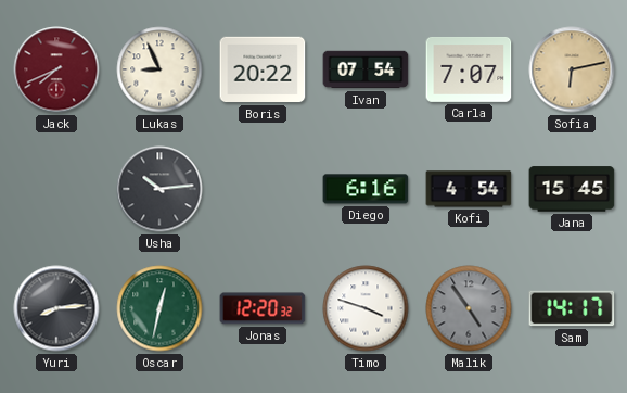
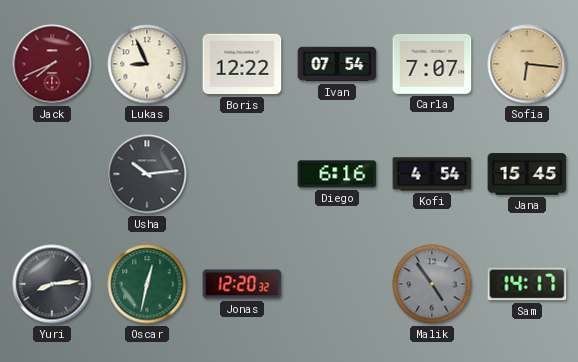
Boris: 20:22 -> 12:22 (242, 64)
Sofia: 6:13 -> 6:16 (527, 64)
Timo: 3:48 -> none (366, 308)
